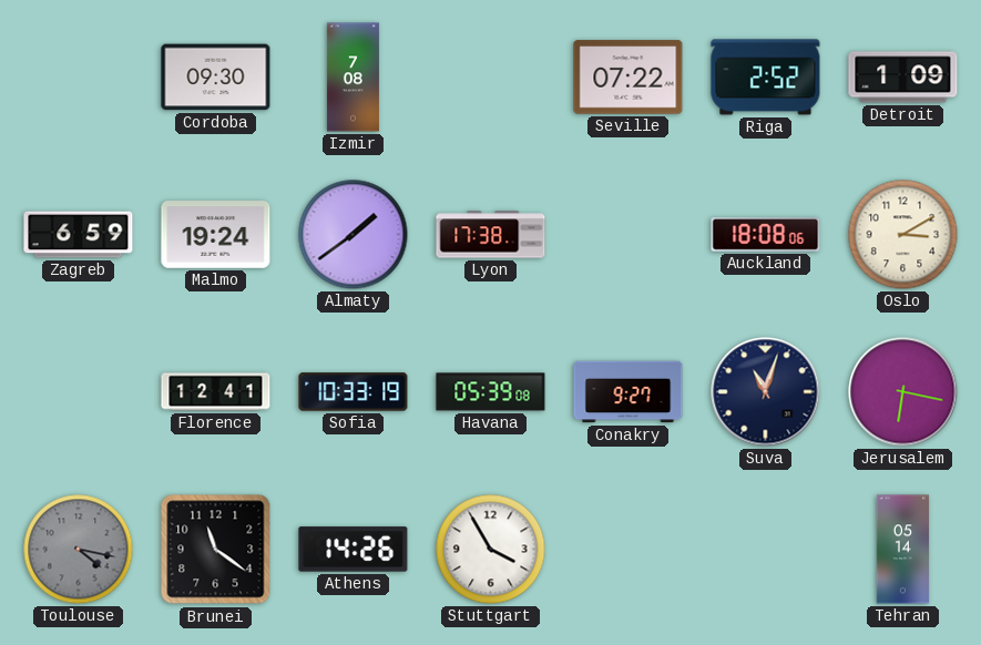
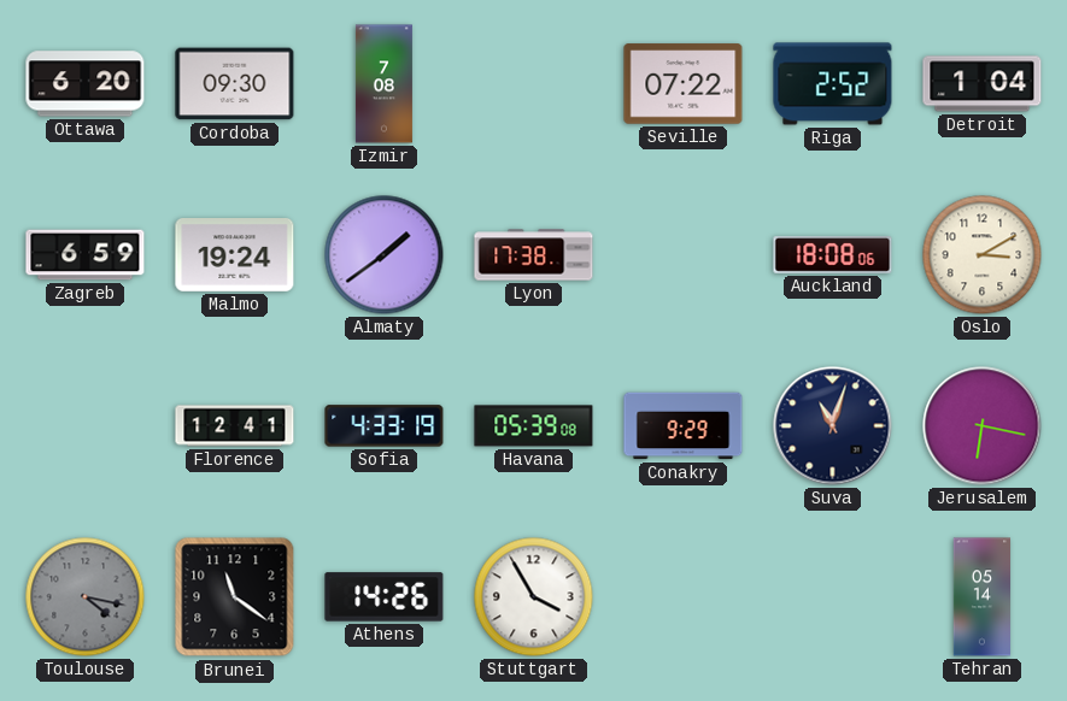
Ottawa: none -> 6:20 (86, 84)
Detroit: 1:09 -> 1:04 (983, 84)
Sofia: 10:33 -> 4:33 (385, 426)
Conakry: 9:27 -> 9:29 (684, 426)
